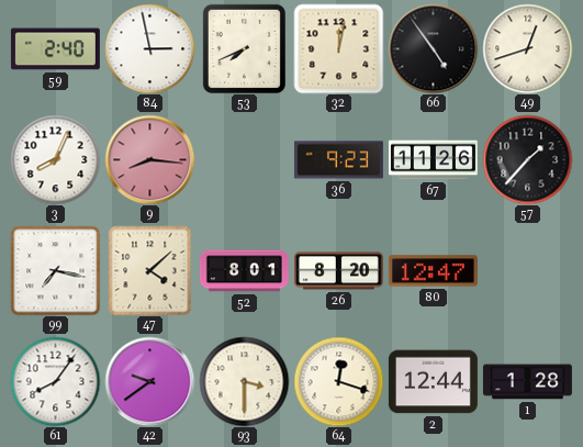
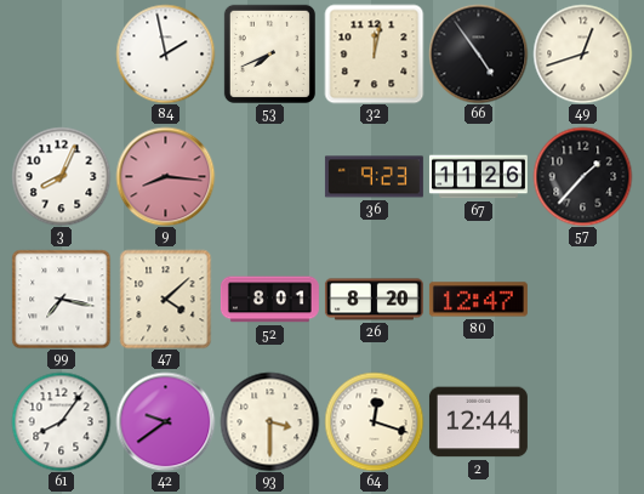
59: 2:40 -> none (55, 49)
84: 2:58 -> 1:58 (165, 53)
1: 1:28 -> none (527, 382)
